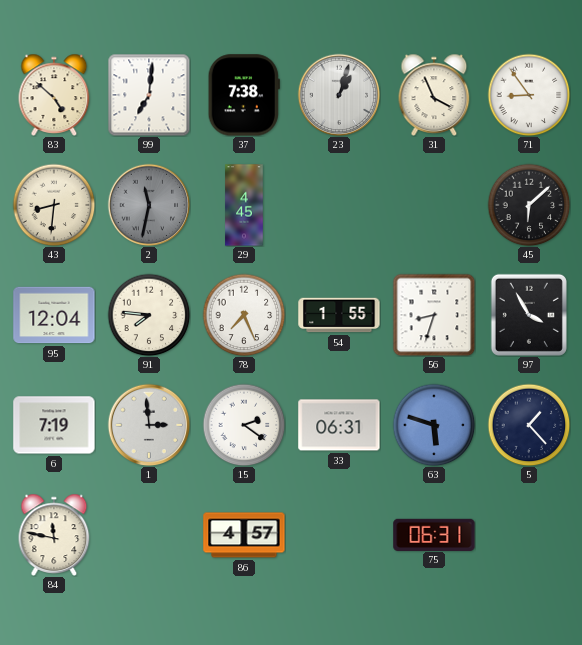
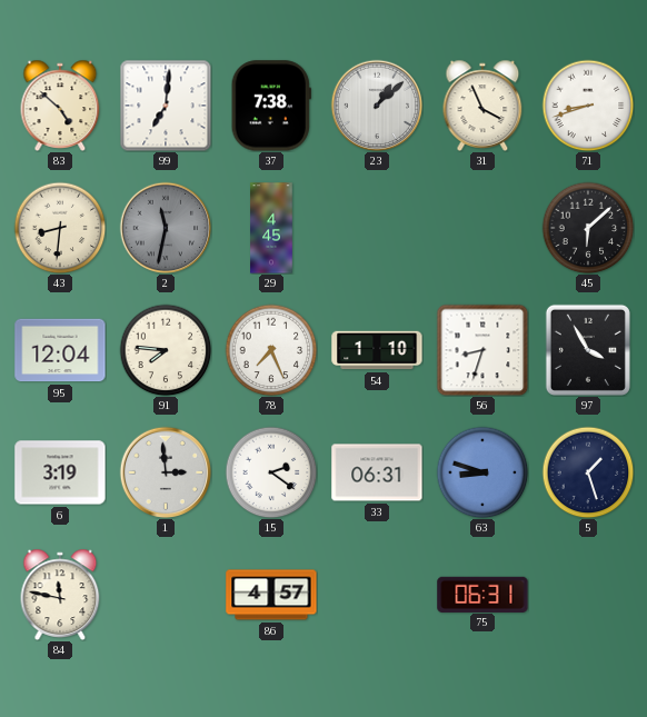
23: 1:03 -> 1:08 (377, 106)
71: 8:54 -> 8:42 (588, 106)
54: 1:55 -> 1:10 (377, 350)
6: 7:19 -> 3:19 (60, 472)
63: 5:48 -> 8:48 (482, 472)
5: 1:23 -> 1:27 (588, 472)
